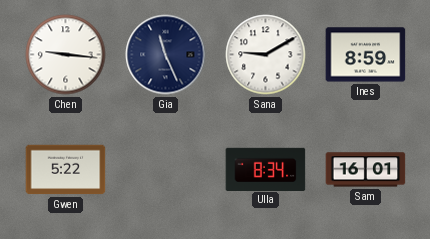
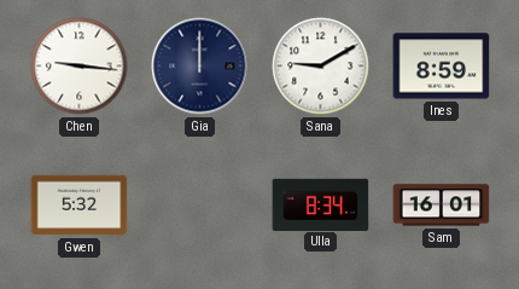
Gia: 11:26 -> 12:00 (200, 67)
Gwen: 5:22 -> 5:32 (80, 206)
